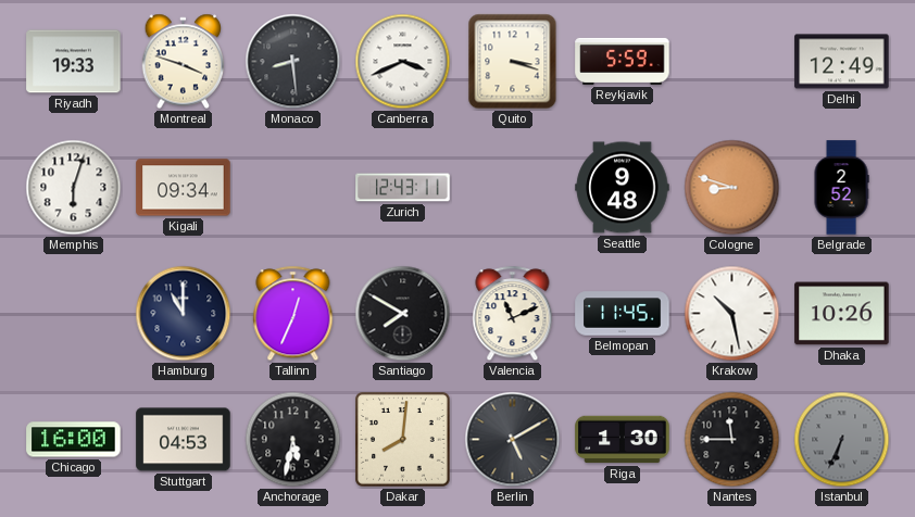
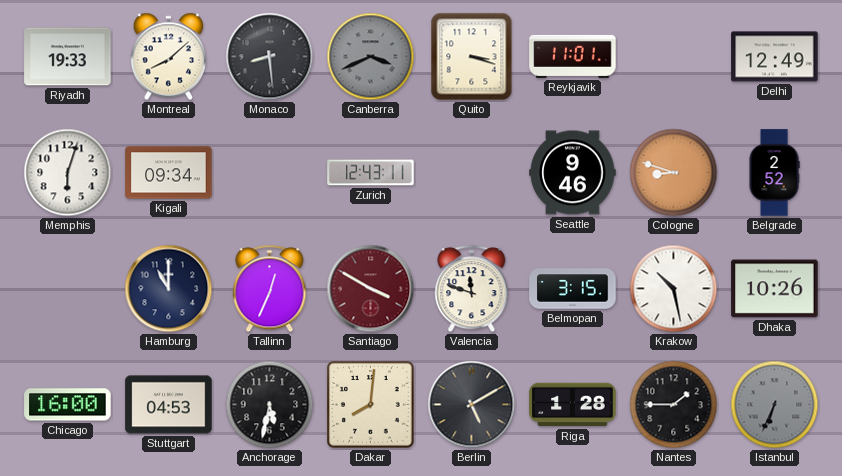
Montreal: 3:48 -> 8:08 (169, 57)
Canberra dial: white -> grey (371, 57)
Reykjavik: 5:59 -> 11:01 (573, 56)
Seattle: 9:48 -> 9:46 (573, 173)
Santiago: 7:50 -> 3:50 (371, 289)
Santiago dial: black -> burgundy (371, 289)
Valencia: 11:11 -> 11:48 (472, 289)
Belmopan: 11:45 -> 3:15 (573, 289)
Riga: 1:30 -> 1:28 (573, 405)
Nantes: 11:45 -> 1:45 (674, 405)
